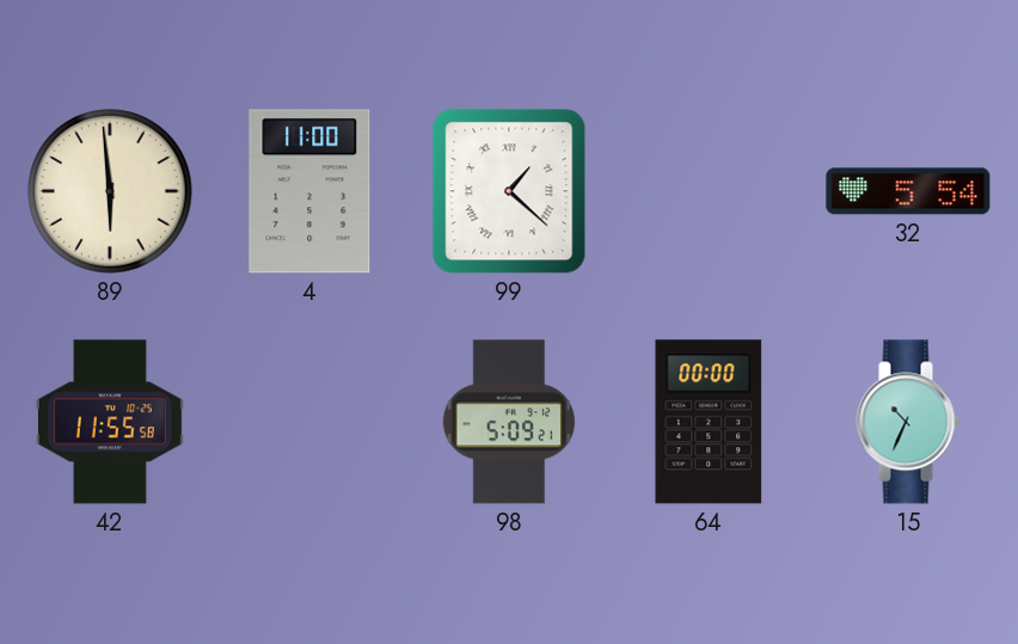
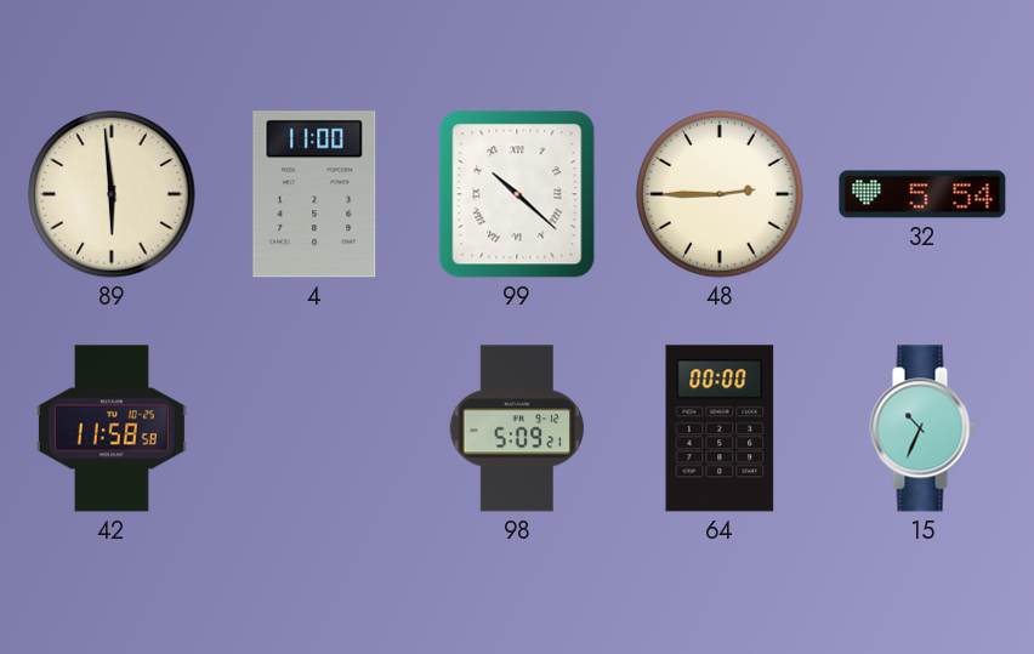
99: 1:22 -> 10:22 (517, 194)
48: none -> 2:45 (720, 194)
42: 11:55 -> 11:58 (112, 428)
